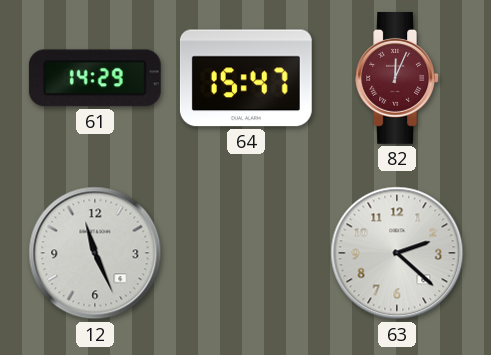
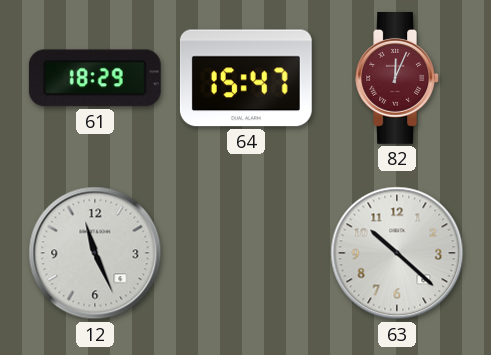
61: 14:29 -> 18:29 (95, 78)
63: 2:22 -> 10:22 (397, 253)
